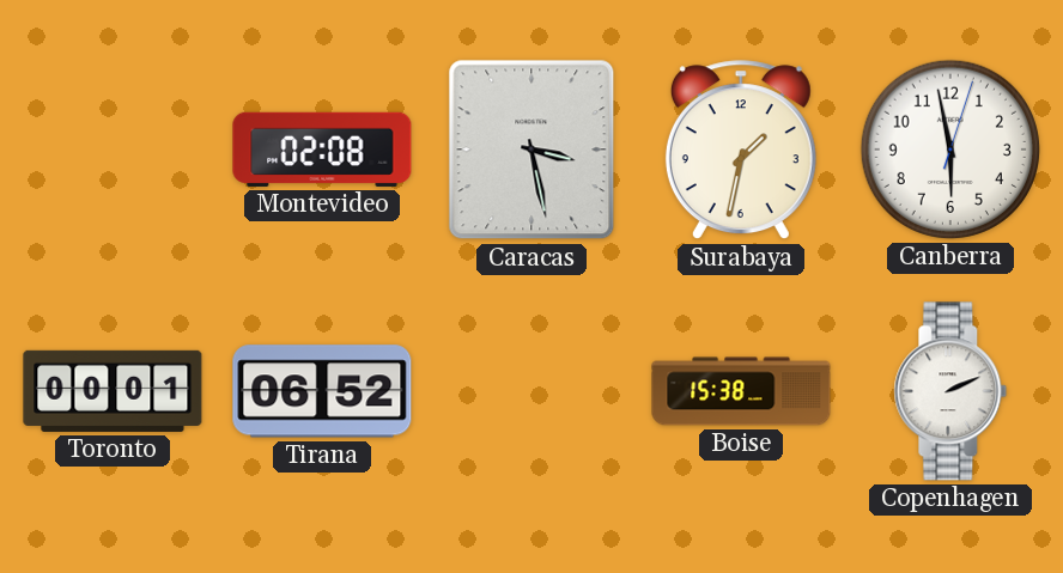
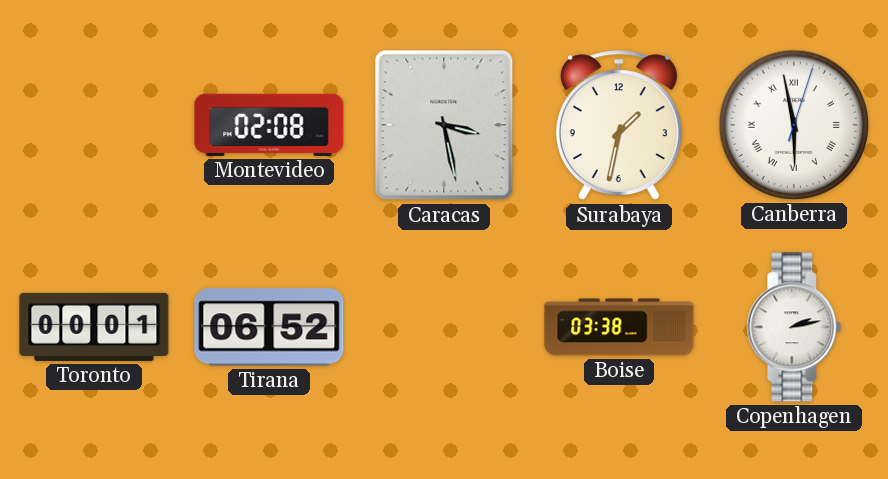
Canberra numerals: Arabic -> Roman (794, 125)
Boise: 15:38 -> 03:38 (619, 327)
Copenhagen: 2:11 -> 2:13 (794, 327)
